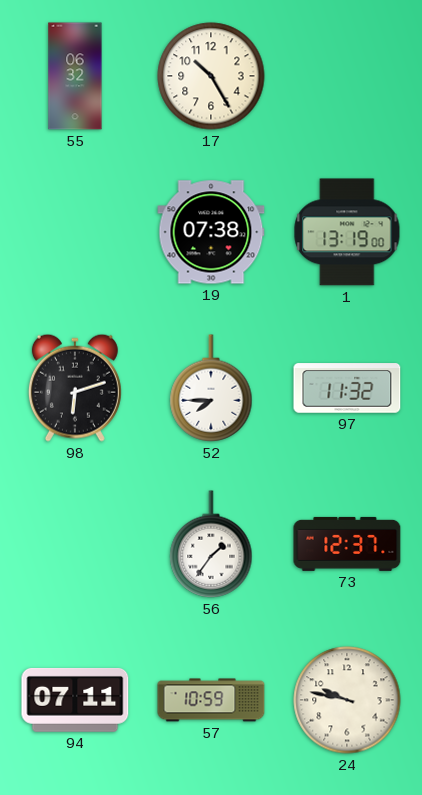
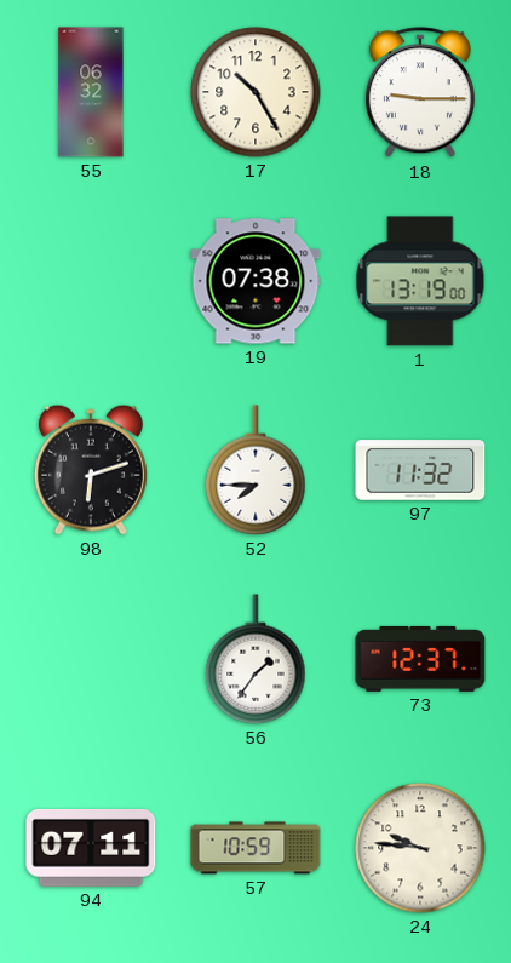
18: none -> 9:15 (420, 93)
24: 9:47 -> 9:46 (420, 848)
